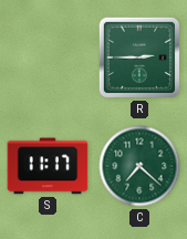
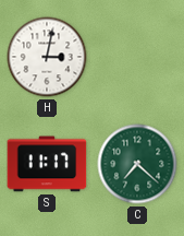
H: none -> 3:02 (47, 57)
R: 2:45 -> none (139, 58)
